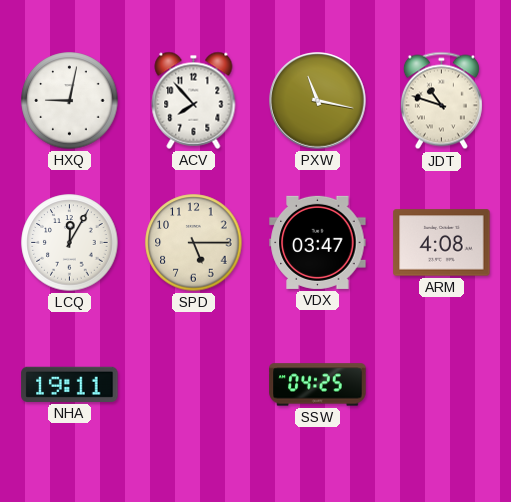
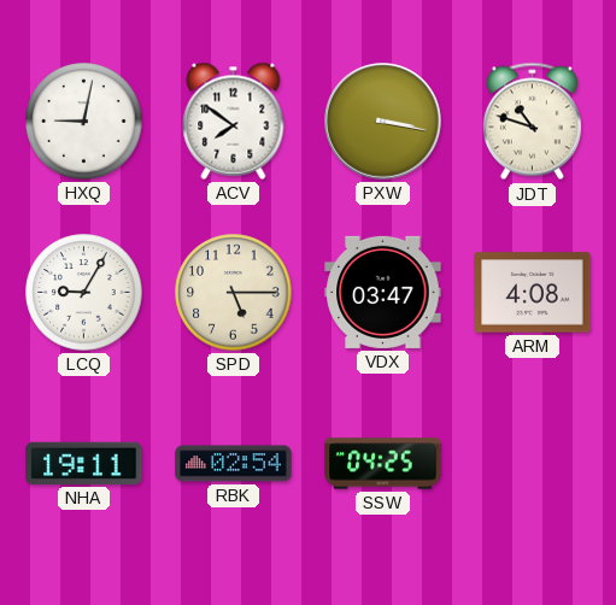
ACV: 7:53 -> 7:51 (234, 121)
PXW: 11:17 -> 3:17 (383, 122)
LCQ: 12:05 -> 9:05 (84, 293)
RBK: none -> 02:54 (234, 464)
